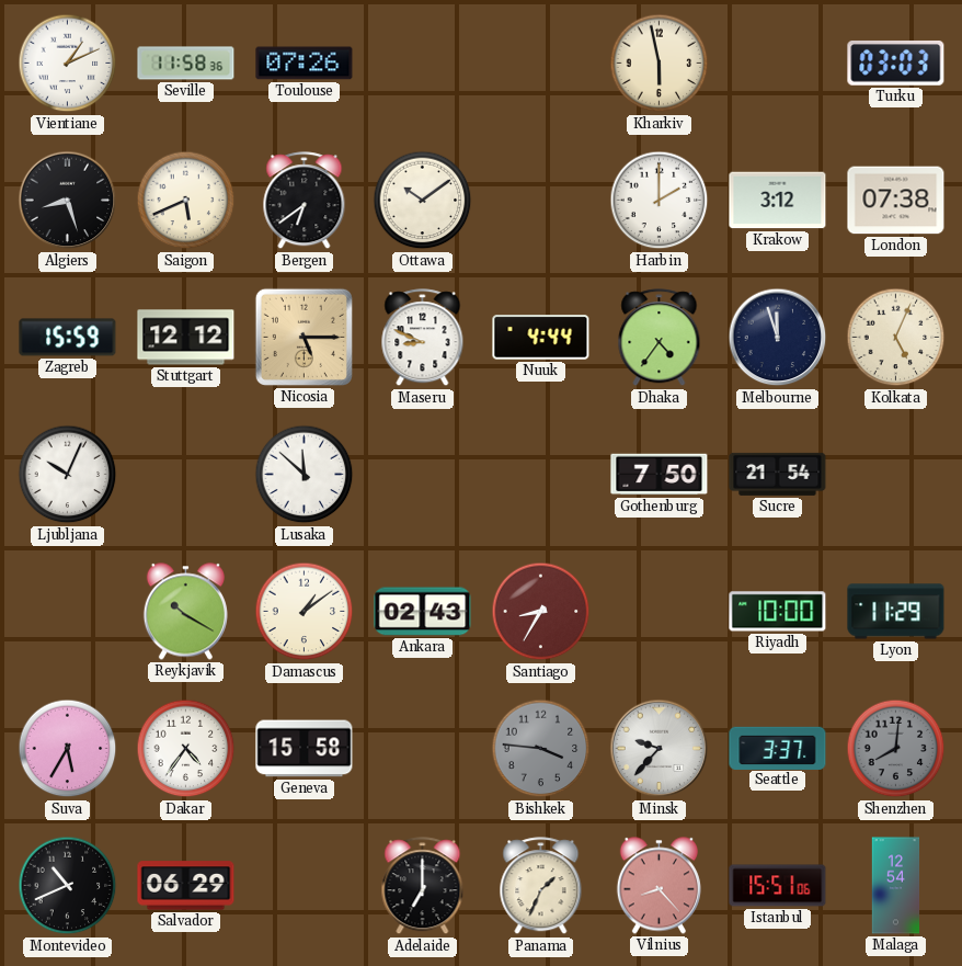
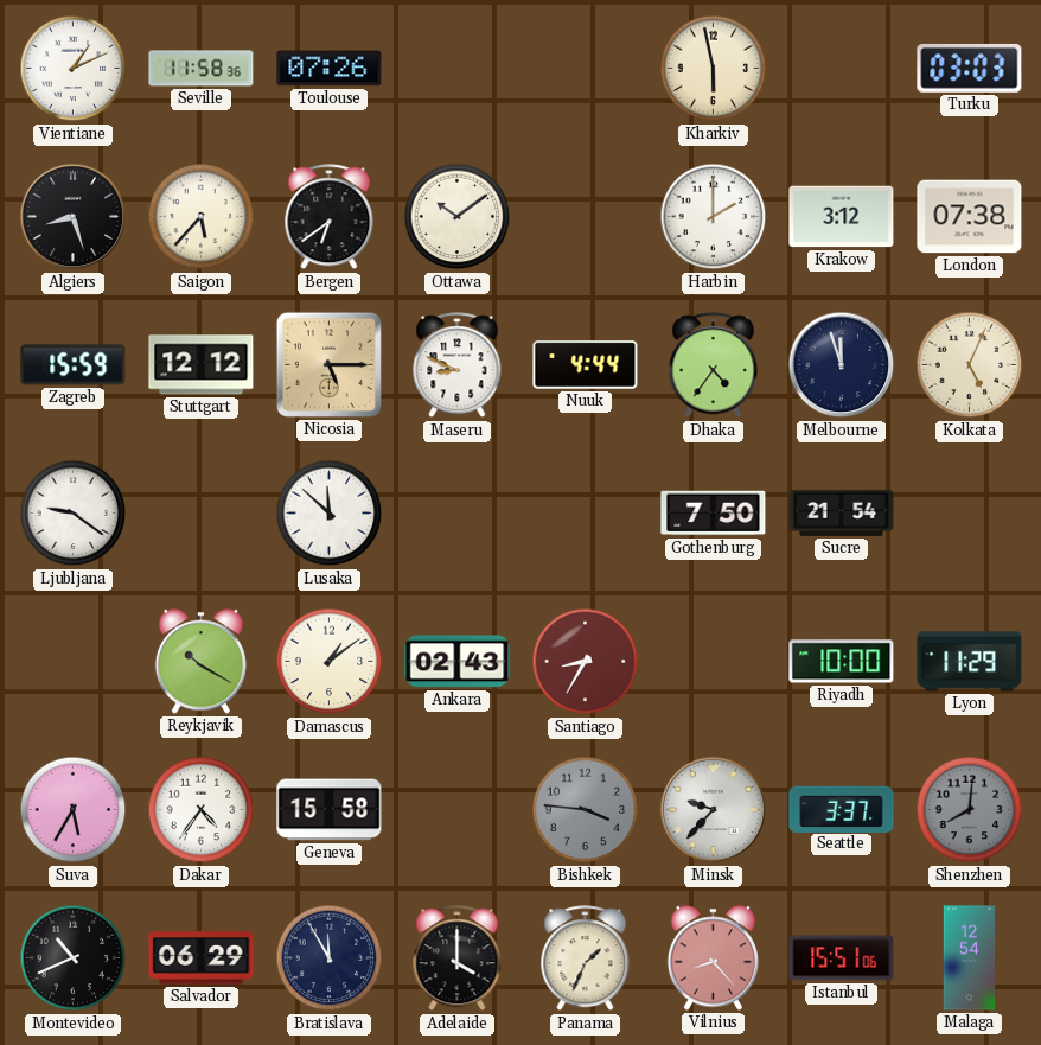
Saigon: 5:41 -> 5:37 (202, 217)
Ljubljana: 10:04 -> 9:21 (74, 514)
Bratislava: none -> 11:55 (330, 958)
Adelaide: 7:00 -> 4:00 (458, 958)
